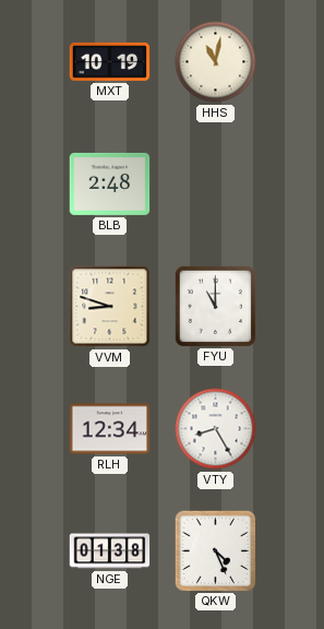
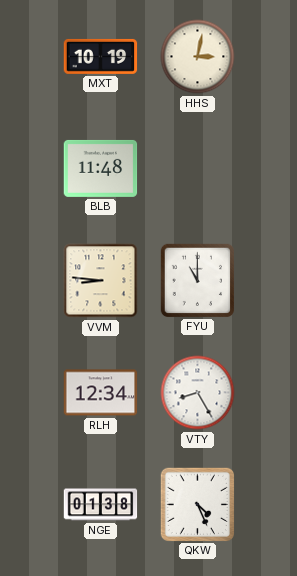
HHS: 11:02 -> 3:02 (198, 57)
BLB: 2:48 -> 11:48 (101, 168)
VVM: 8:48 -> 8:46 (101, 281)
